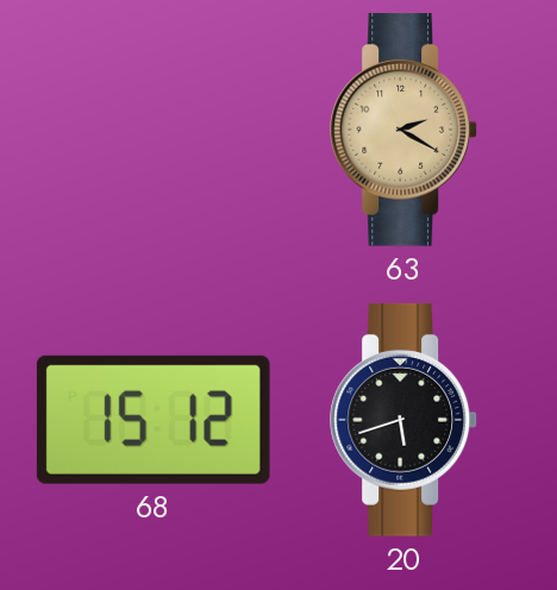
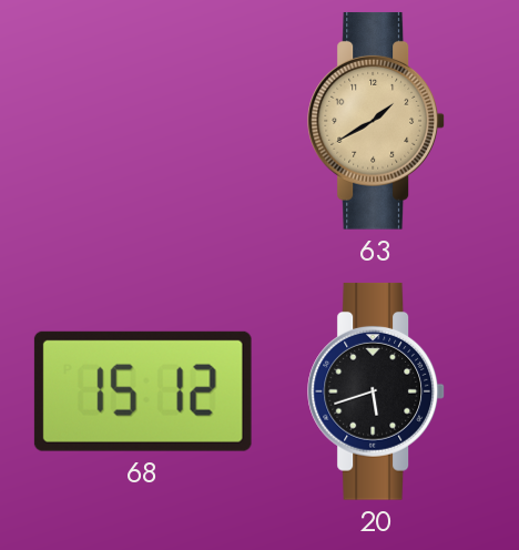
63: 2:20 -> 1:40 (377, 121)
